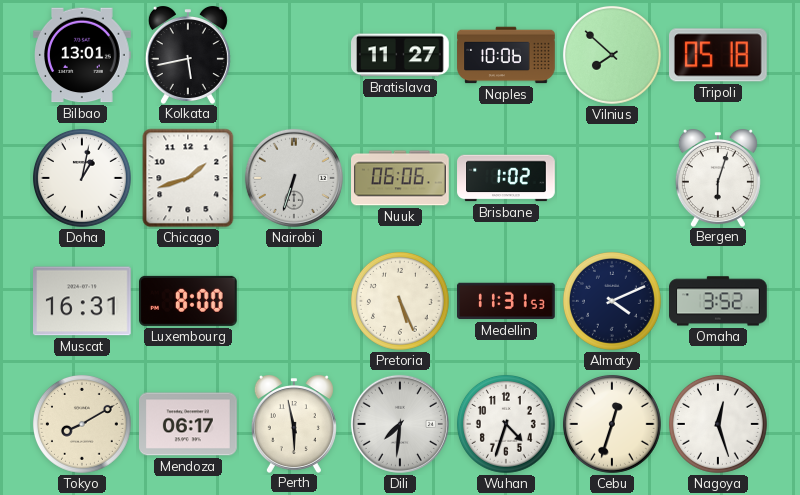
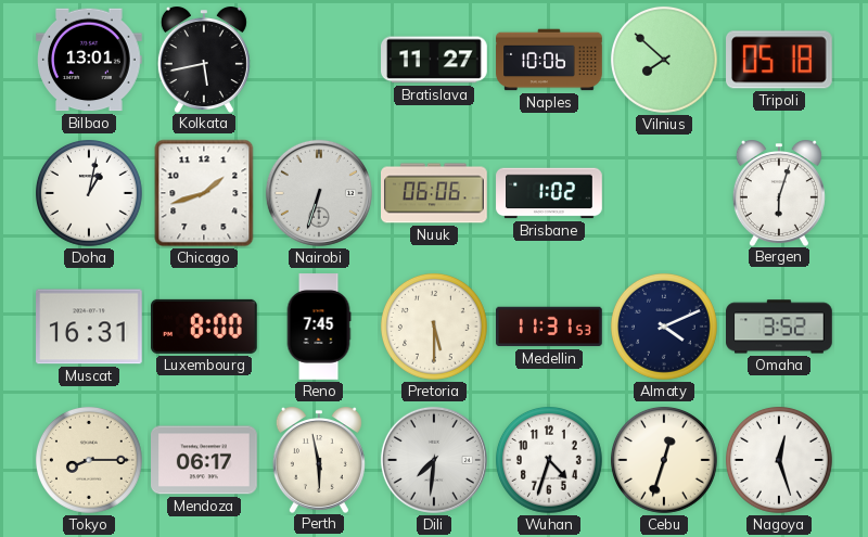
Reno: none -> 7:45 (319, 327)
Pretoria: 5:26 -> 5:30 (434, 327)
Tokyo: 8:10 -> 8:15 (89, 460)
